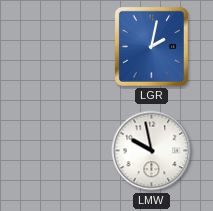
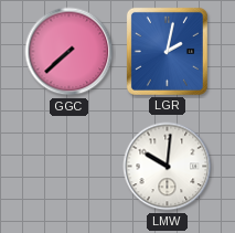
GGC: none -> 7:38 (70, 52)
LMW: 9:58 -> 10:01 (168, 167)
